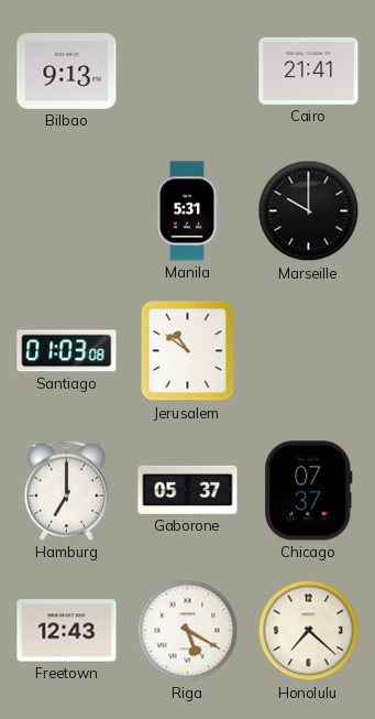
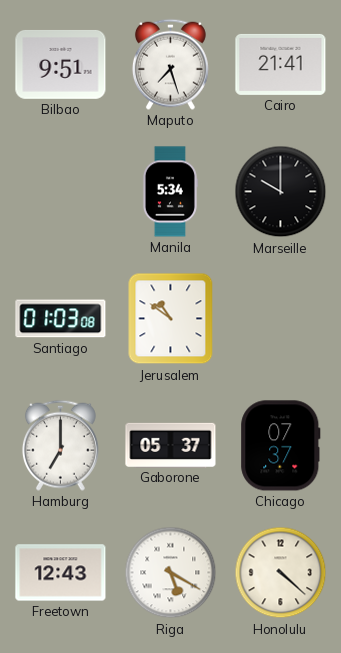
Bilbao: 9:13 -> 9:51 (61, 64)
Maputo: none -> 7:27 (170, 64)
Manila: 5:31 -> 5:34 (169, 192)
Honolulu: 7:22 -> 4:22 (281, 573)
